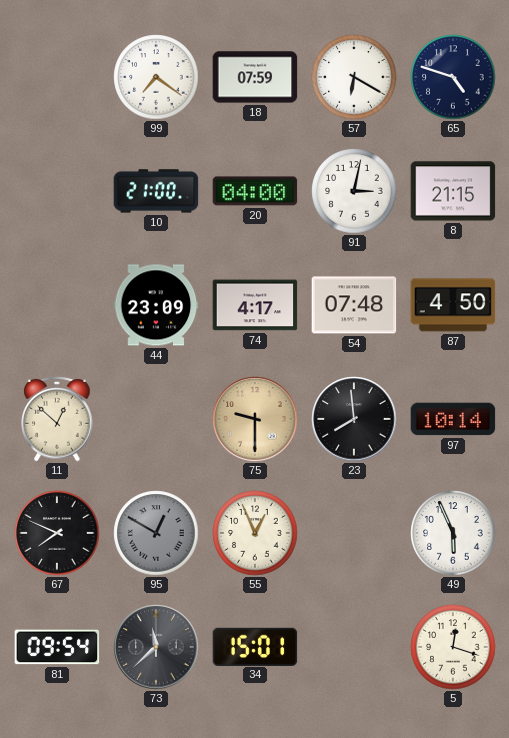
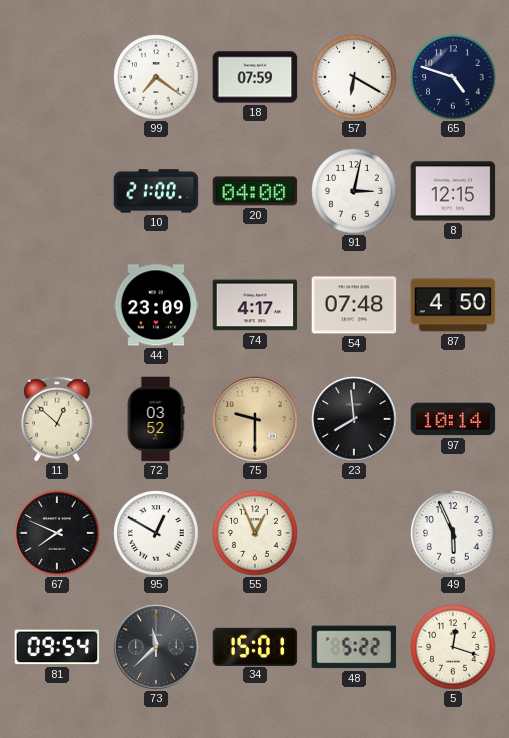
8: 21:15 -> 12:15 (453, 191)
72: none -> 03:52 (156, 419)
95 dial: grey -> white (156, 533)
48: none -> 5:22 (354, 647)
